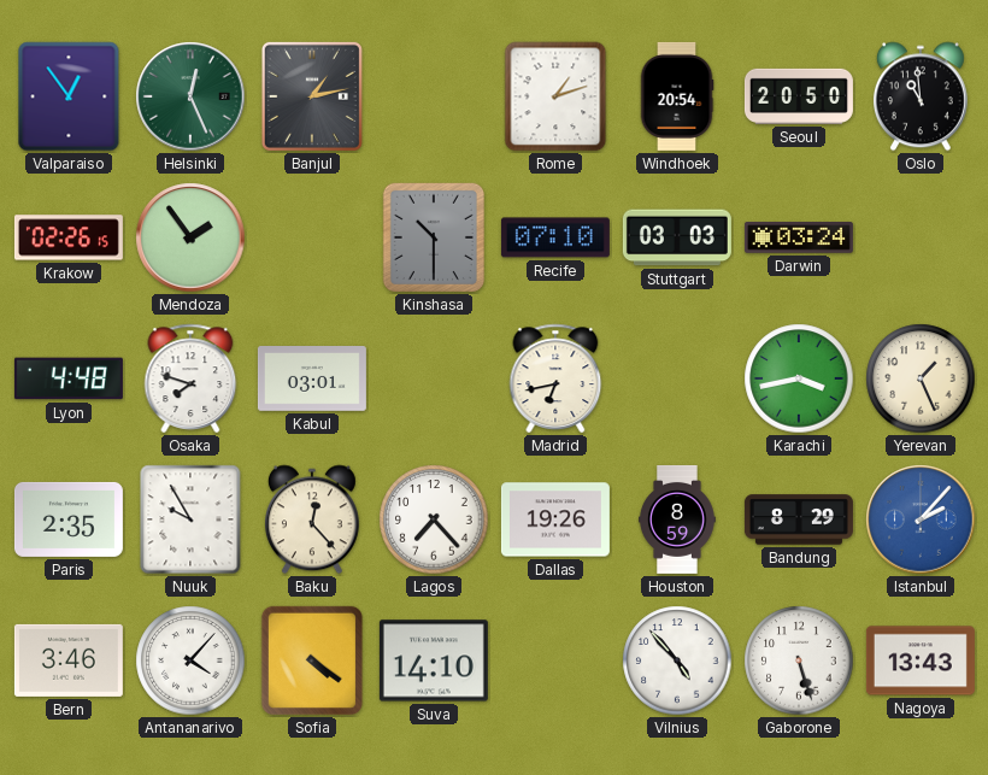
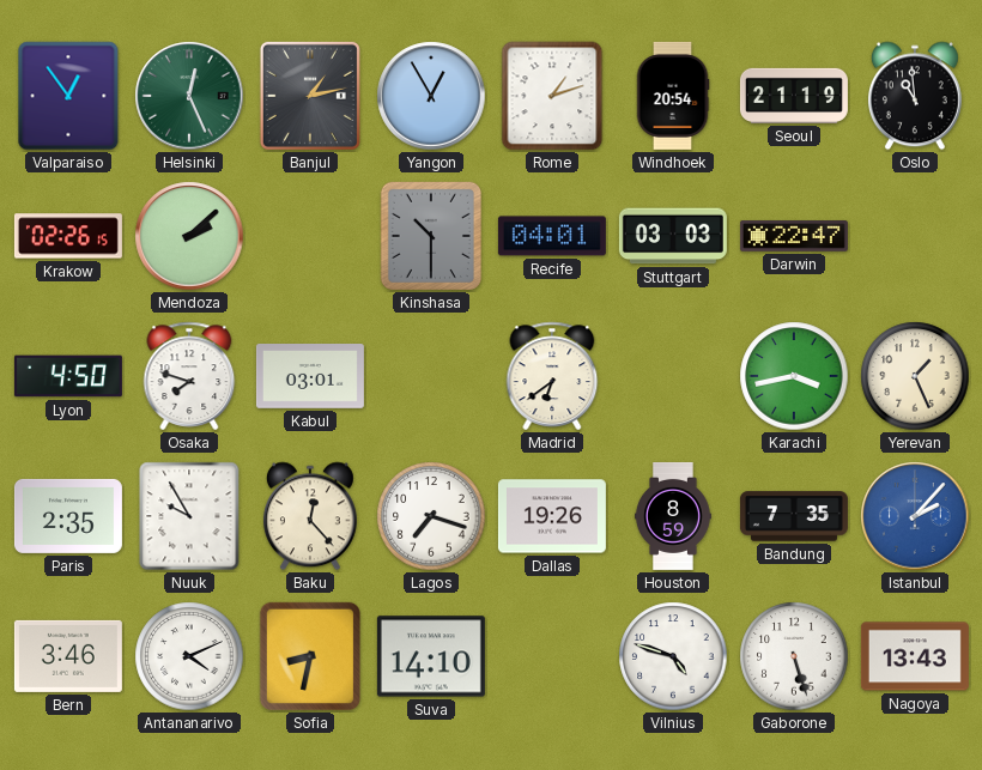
Yangon: none -> 12:55 (431, 96)
Seoul: 20:50 -> 21:19 (794, 96)
Mendoza: 1:54 -> 2:08 (189, 236)
Recife: 07:10 -> 04:01 (552, 236)
Darwin: 03:24 -> 22:47 (794, 236)
Lyon: 4:48 -> 4:50 (68, 376)
Madrid: 6:43 -> 6:39 (552, 376)
Lagos: 7:23 -> 7:18 (431, 516)
Bandung: 8:29 -> 7:35 (794, 516)
Antananarivo: 4:07 -> 4:11 (189, 656)
Sofia: 4:21 -> 8:32 (310, 656)
Vilnius: 4:53 -> 4:48 (673, 656)
